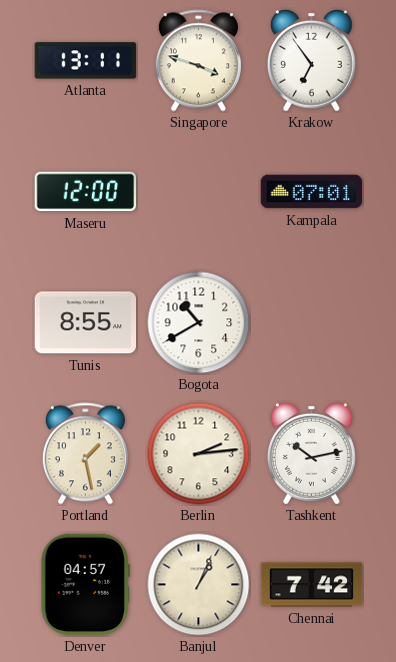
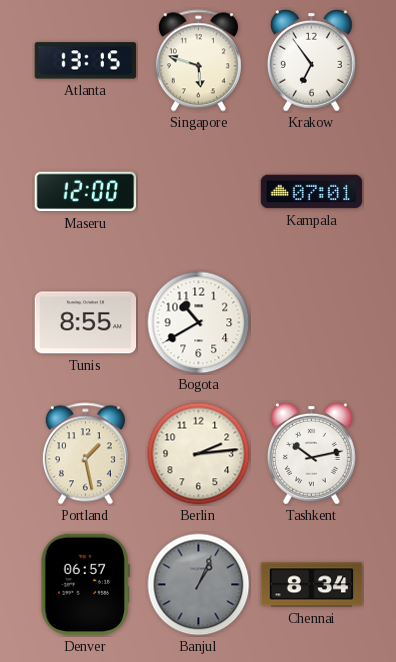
Atlanta: 13:11 -> 13:15 (86, 61)
Singapore: 3:48 -> 5:48 (198, 61)
Denver: 04:57 -> 06:57 (85, 585)
Banjul dial: cream -> grey (199, 585)
Chennai: 7:42 -> 8:34 (312, 585)
